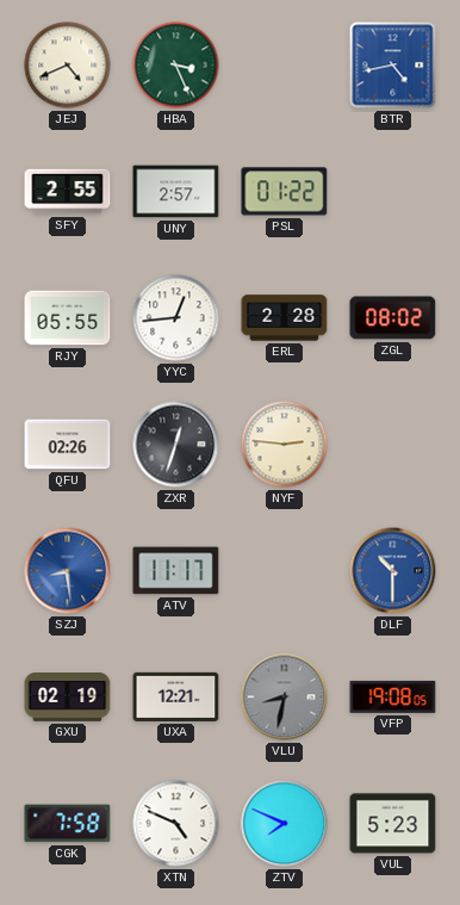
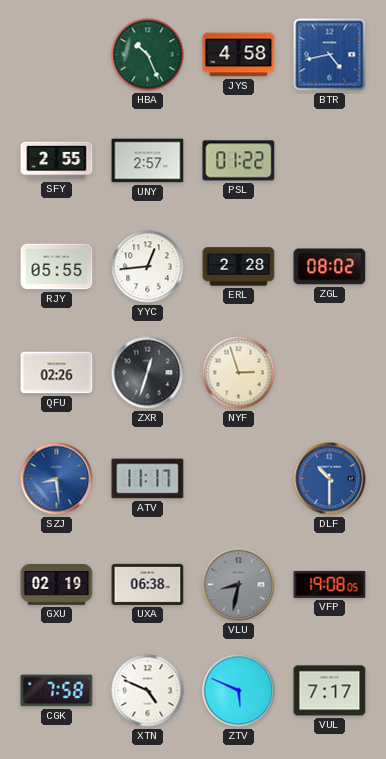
JEJ: 4:41 -> none (68, 66)
HBA: 3:26 -> 10:26 (148, 55)
JYS: none -> 4:58 (239, 55)
NYF: 2:46 -> 2:57 (239, 373)
UXA: 12:21 -> 06:38 (148, 584)
ZTV: 7:49 -> 5:49 (239, 691)
VUL: 5:23 -> 7:17 (330, 691)
